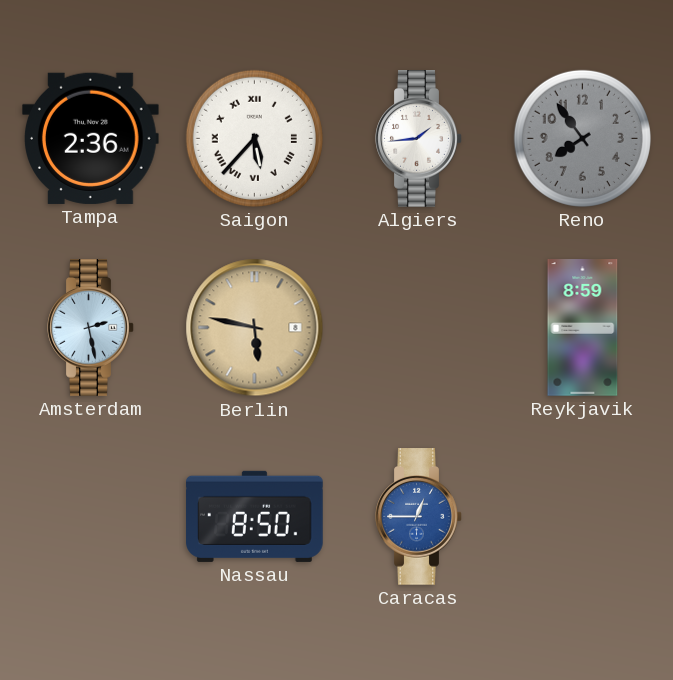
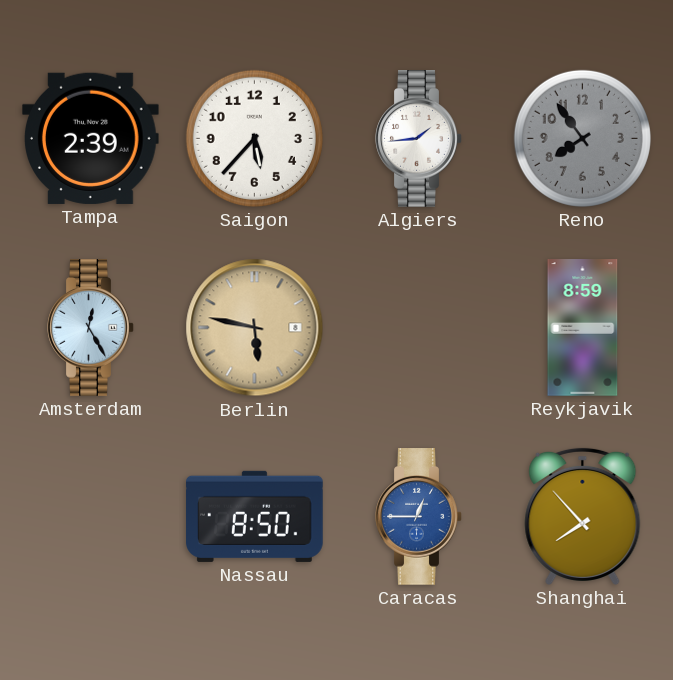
Tampa: 2:36 -> 2:39 (91, 138)
Saigon numerals: Roman -> Arabic (254, 138)
Amsterdam: 2:28 -> 12:25 (91, 328)
Shanghai: none -> 7:53 (583, 516)
